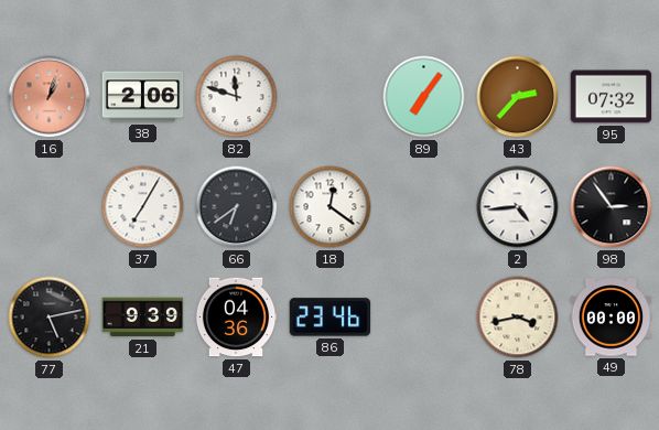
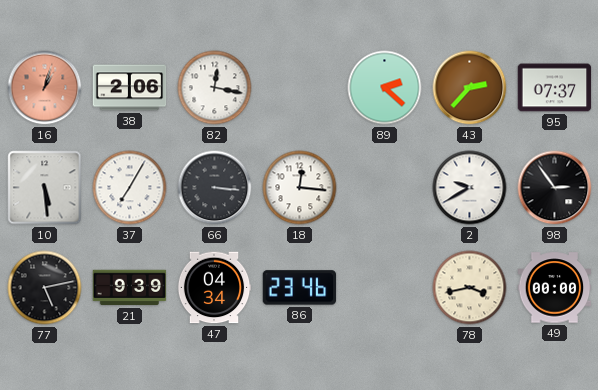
82: 11:48 -> 12:17 (215, 88)
89: 7:06 -> 2:22 (385, 88)
95: 07:32 -> 07:37 (555, 88)
10: none -> 5:29 (45, 188)
66: 6:39 -> 3:16 (215, 188)
18: 12:21 -> 12:16 (300, 188)
2: 4:44 -> 9:40 (470, 188)
47: 04:36 -> 04:34 (214, 288)
